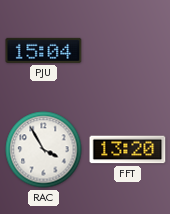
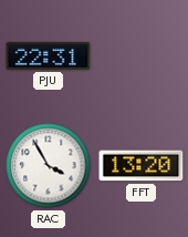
PJU: 15:04 -> 22:31 (49, 55)
